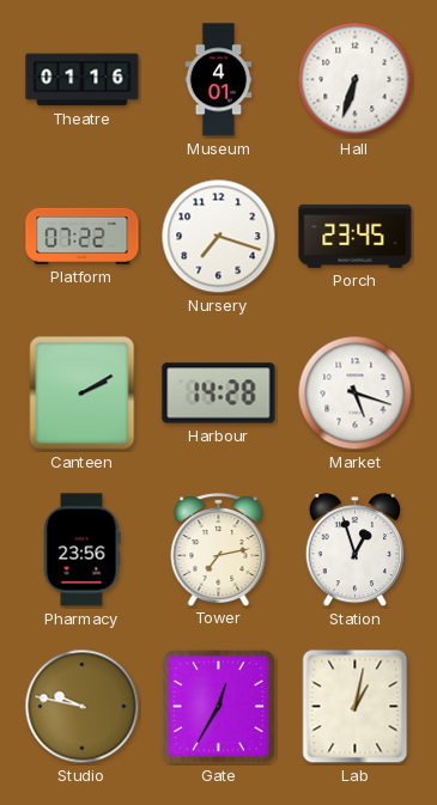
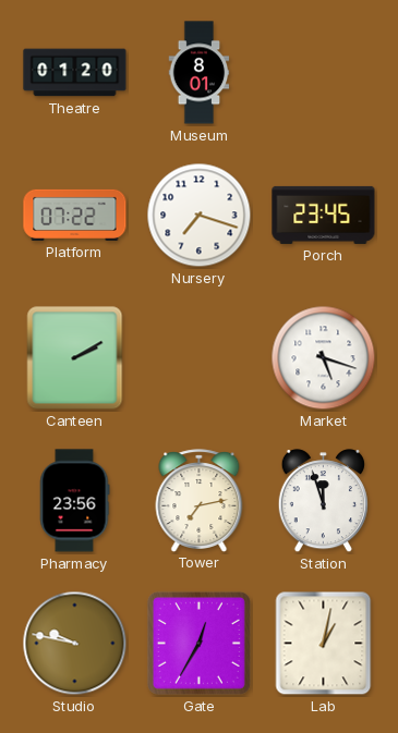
Theatre: 01:16 -> 01:20 (75, 73)
Museum: 4:01 -> 8:01 (200, 73)
Hall: 6:33 -> none (356, 80)
Harbour: 14:28 -> none (219, 394)
Station: 12:57 -> 11:57 (323, 501)
